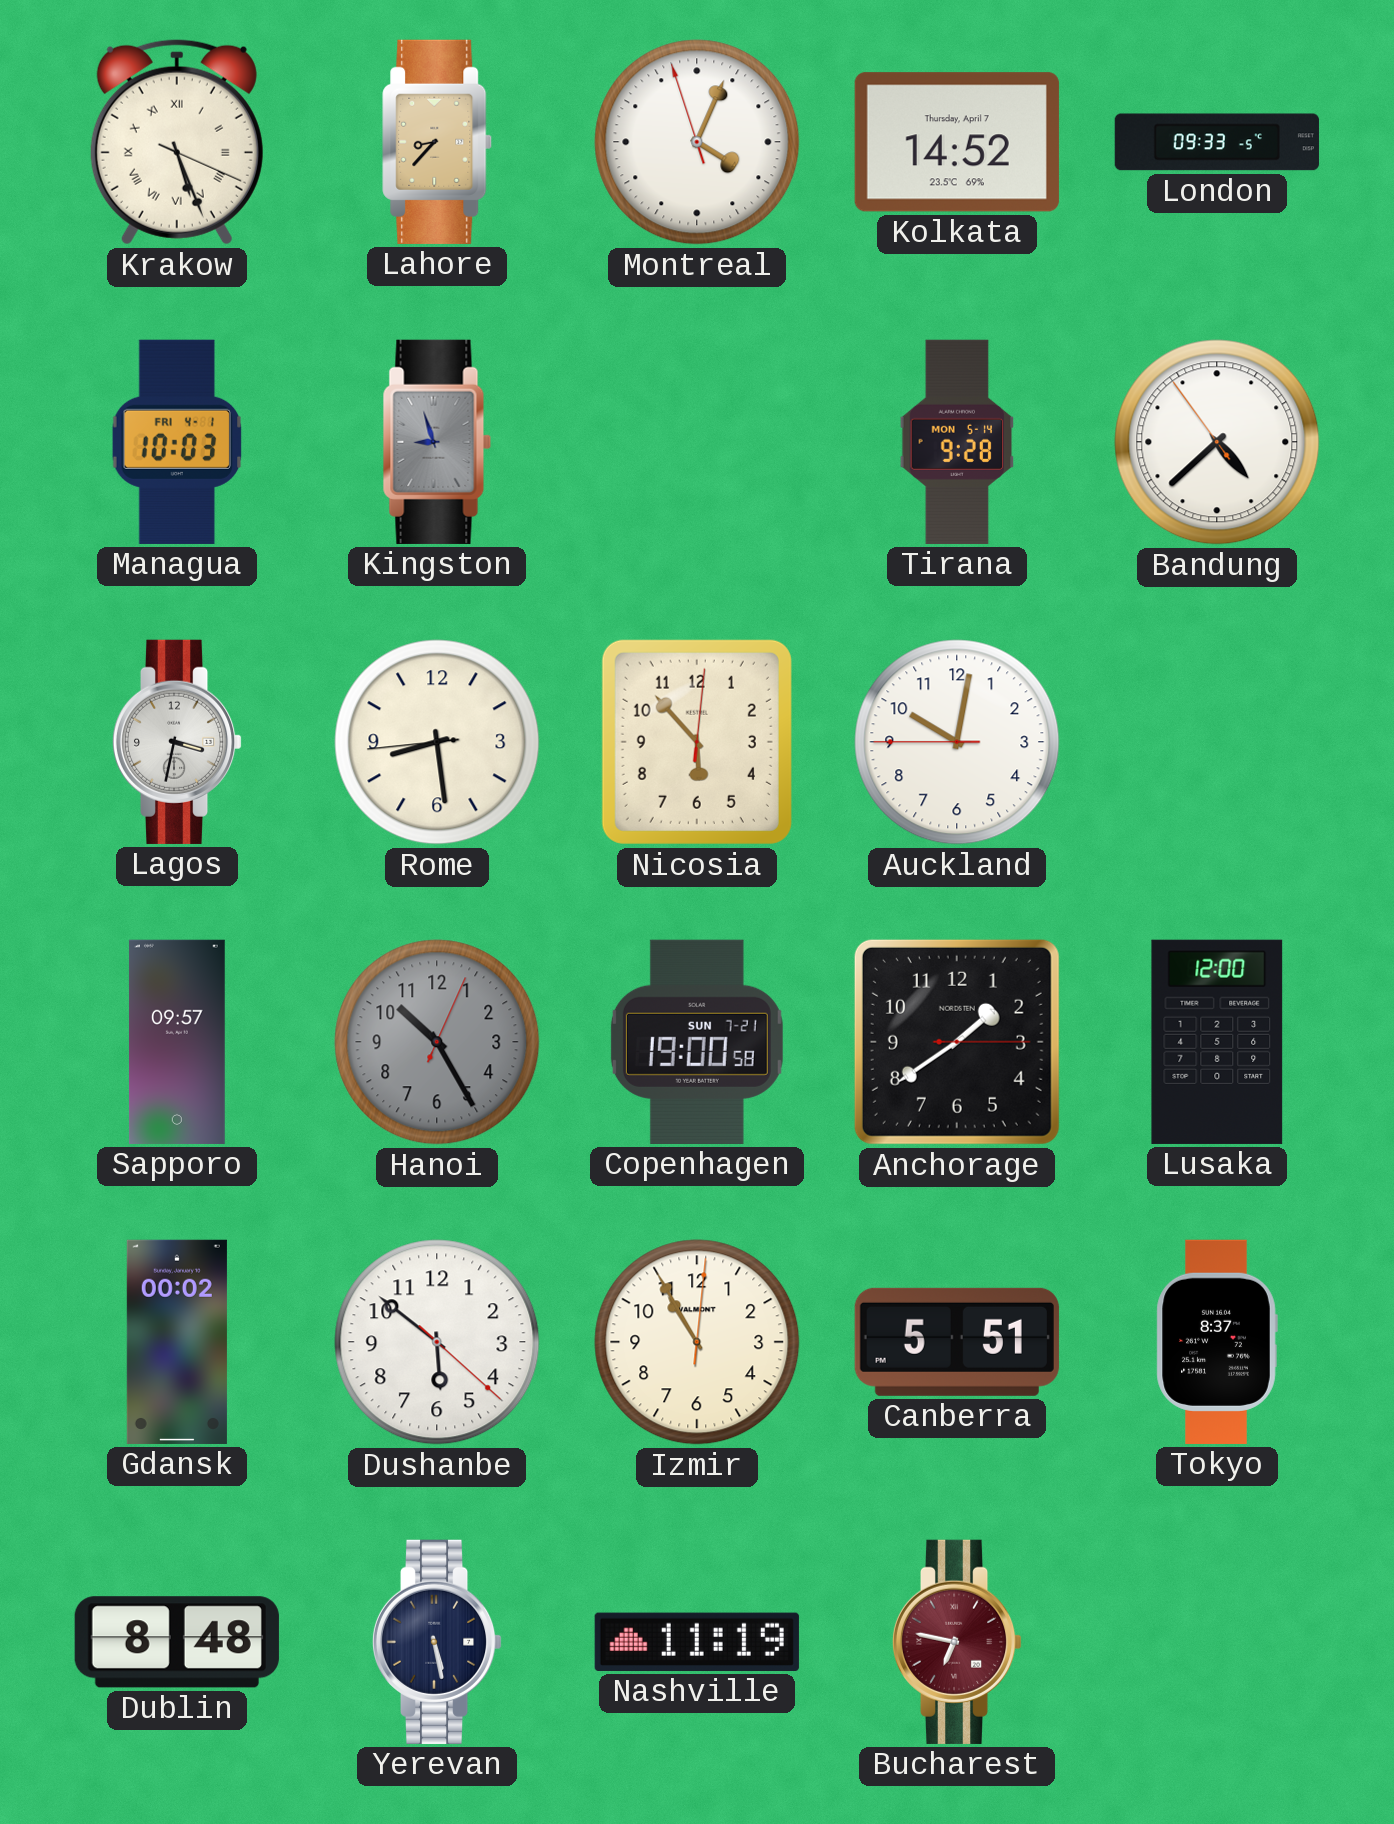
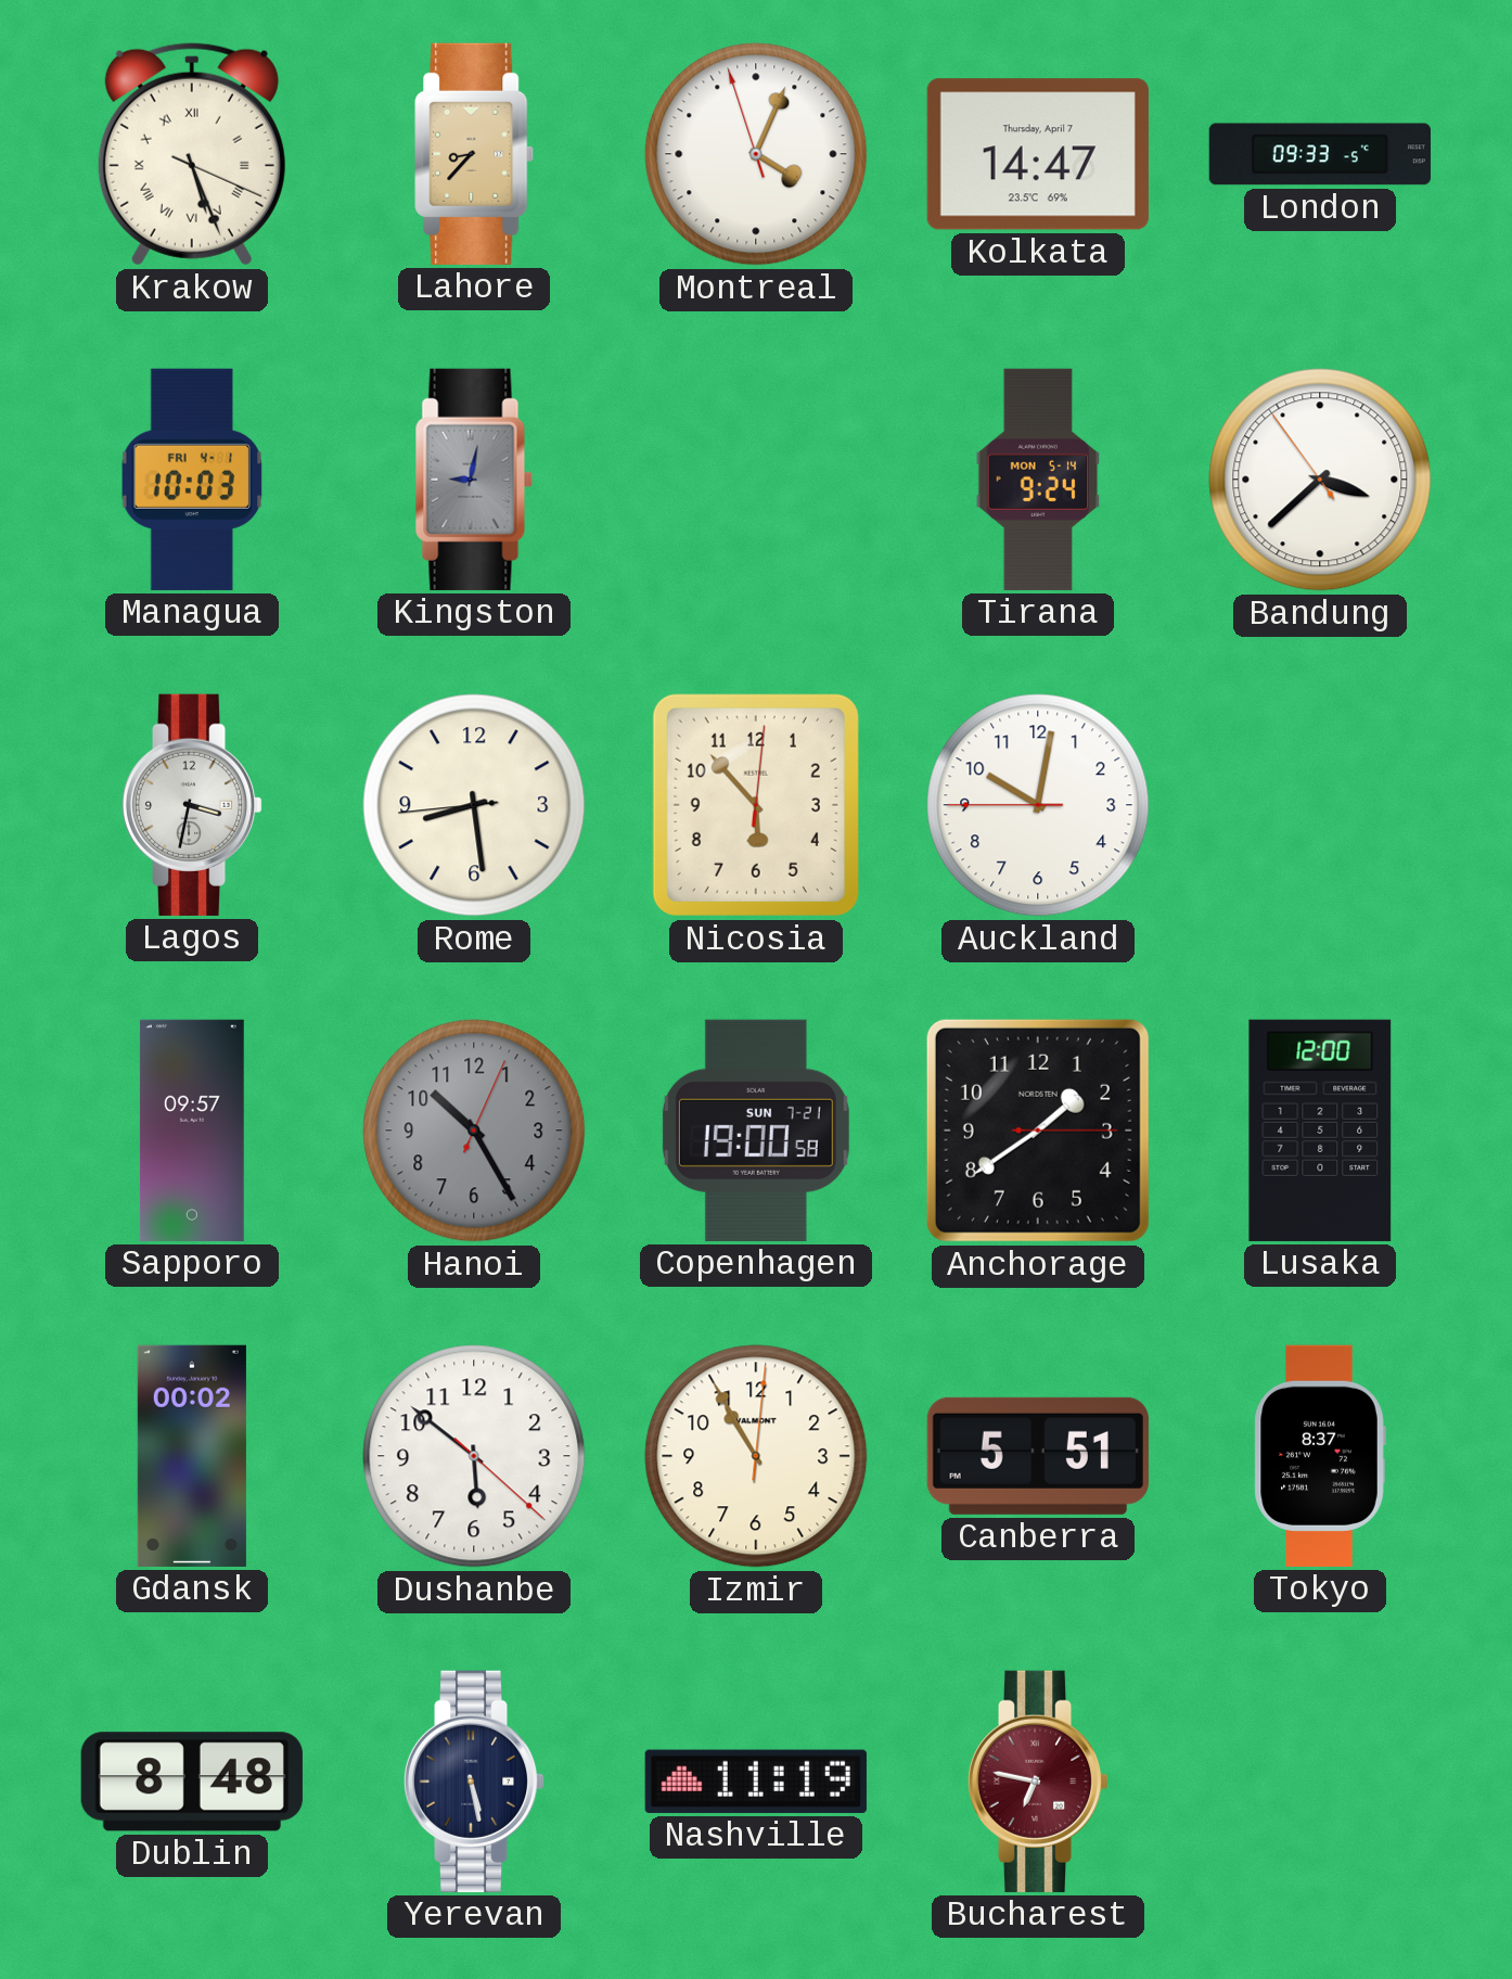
Kolkata: 14:52 -> 14:47 (1038, 154)
Kingston: 8:57 -> 9:02 (474, 480)
Tirana: 9:28 -> 9:24 (1038, 480)
Bandung: 4:37 -> 3:37 (1320, 480)
